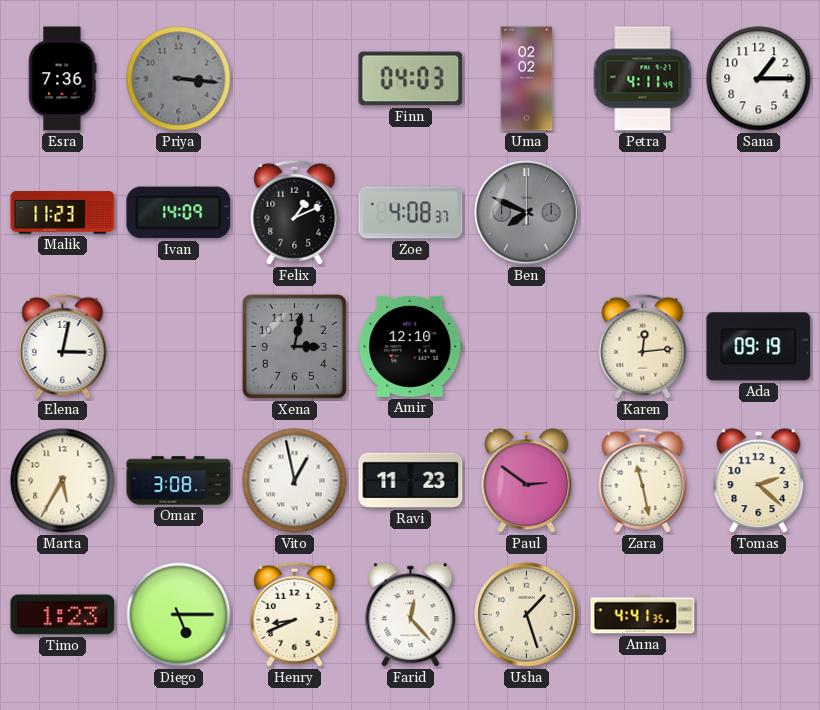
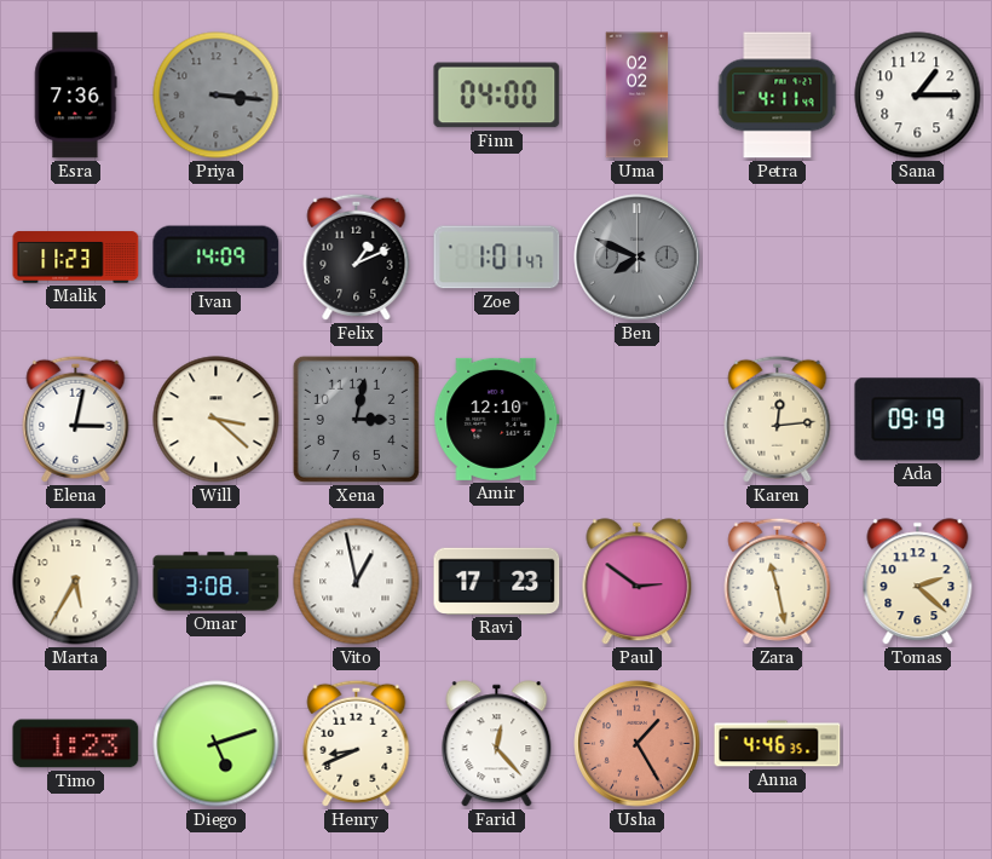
Finn: 04:03 -> 04:00 (497, 96)
Zoe: 4:08 -> 1:01 (497, 258)
Will: none -> 3:22 (217, 420)
Ravi: 11:23 -> 17:23 (497, 581)
Diego: 5:15 -> 5:12 (217, 744)
Usha: 1:27 -> 1:25 (638, 744)
Usha dial: cream -> salmon (638, 744)
Anna: 4:41 -> 4:46 (778, 744)
